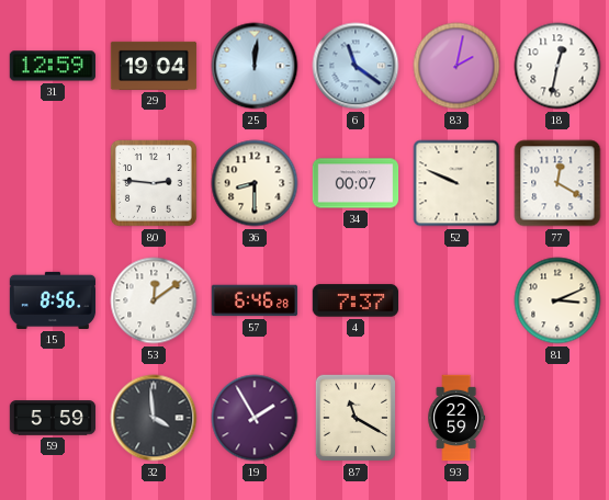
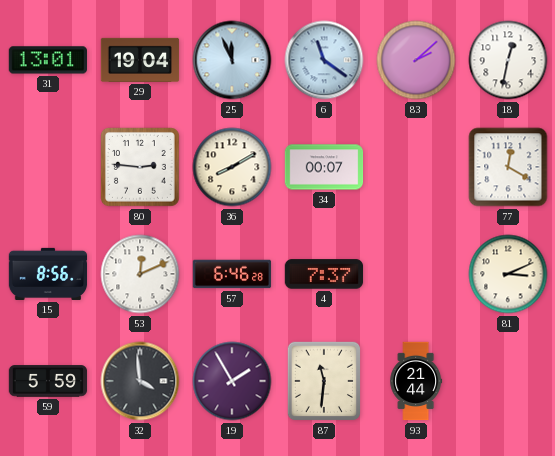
31: 12:59 -> 13:01 (47, 60)
25: 12:01 -> 11:56 (232, 60)
83: 2:02 -> 2:08 (416, 60)
36: 8:30 -> 8:10 (232, 167)
52: 9:49 -> none (456, 183)
53: 12:09 -> 12:11 (140, 274)
87: 11:20 -> 11:31 (324, 381)
93: 22:59 -> 21:44 (416, 381)
